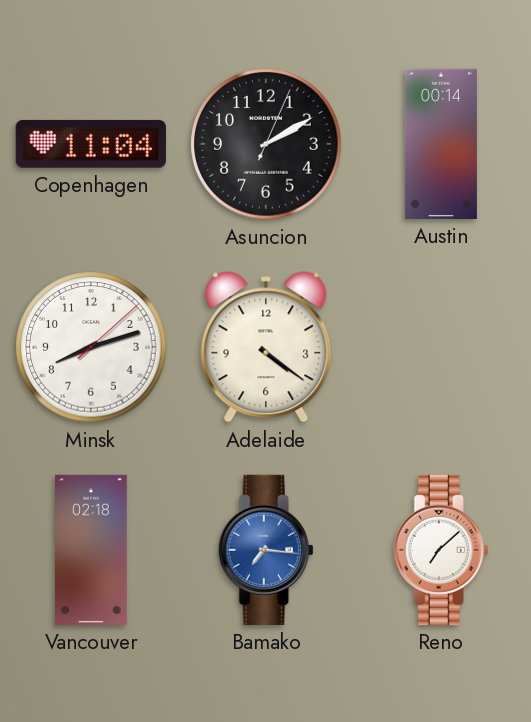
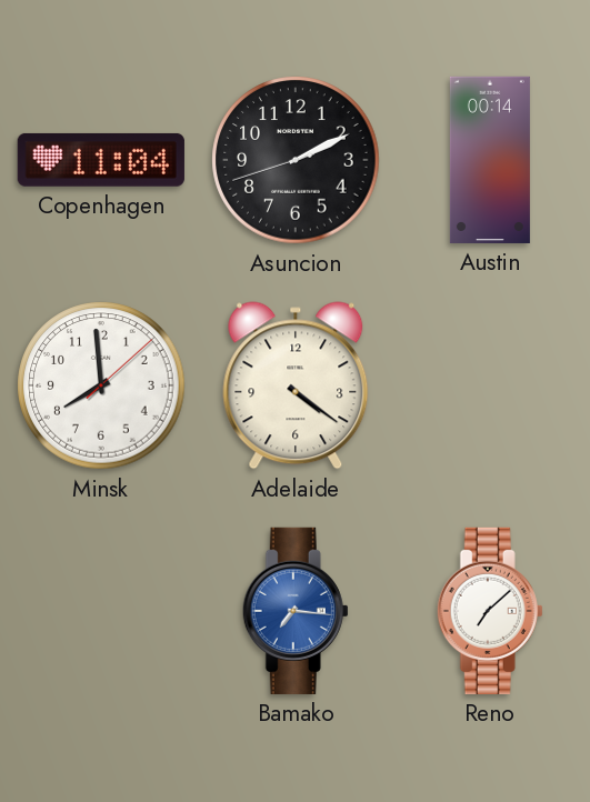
Asuncion: 2:10:04 -> 2:10:42 (296, 160)
Minsk: 8:12 -> 7:59 (101, 385)
Vancouver: 02:18 -> none (92, 550)
